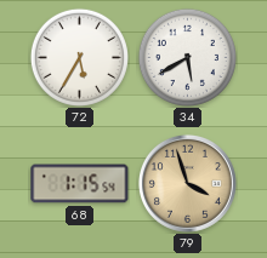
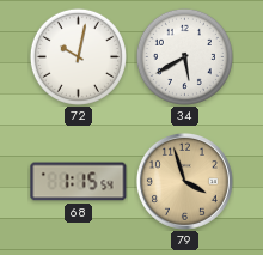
72: 5:35 -> 10:02 (78, 56)
